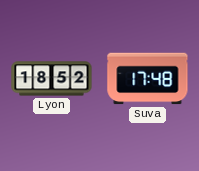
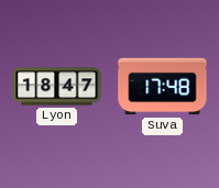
Lyon: 18:52 -> 18:47 (57, 87)
